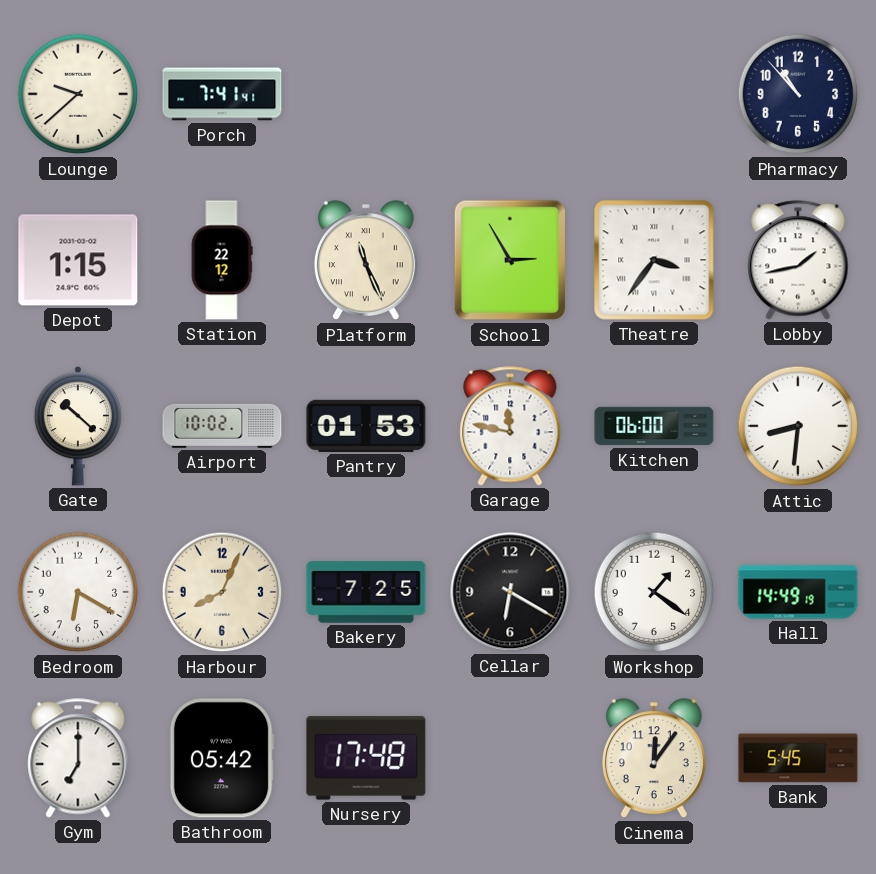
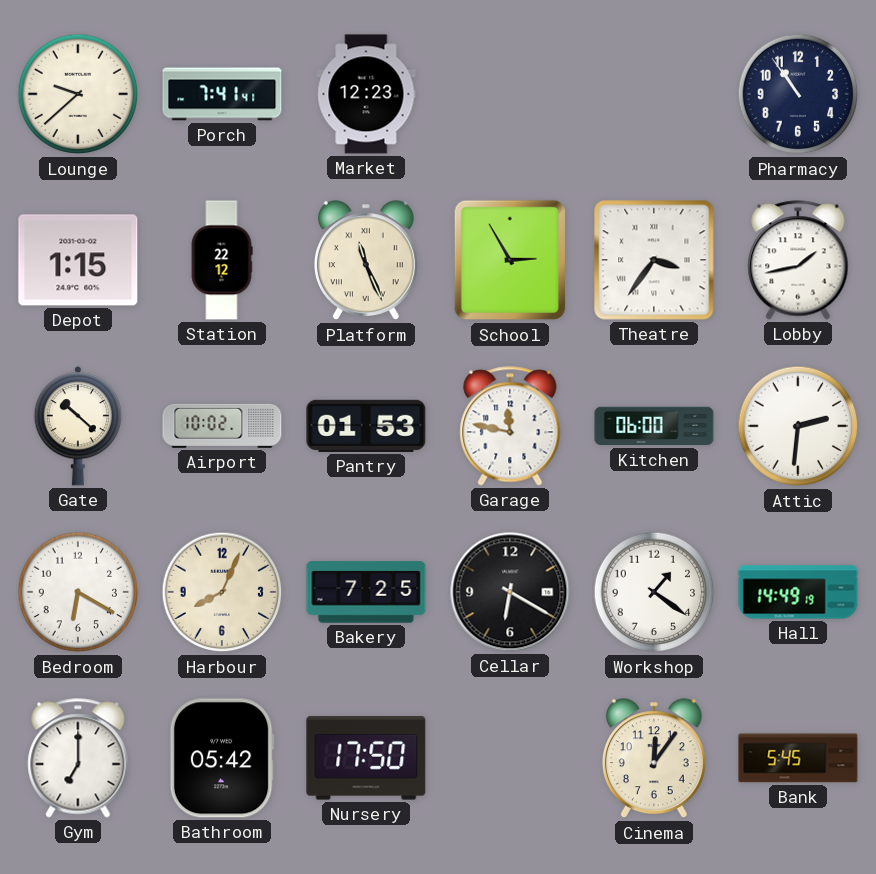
Market: none -> 12:23 (366, 94)
Pharmacy: 10:53 -> 10:54 (798, 94)
Attic: 8:31 -> 2:31 (798, 426)
Nursery: 17:48 -> 17:50 (366, 758)
